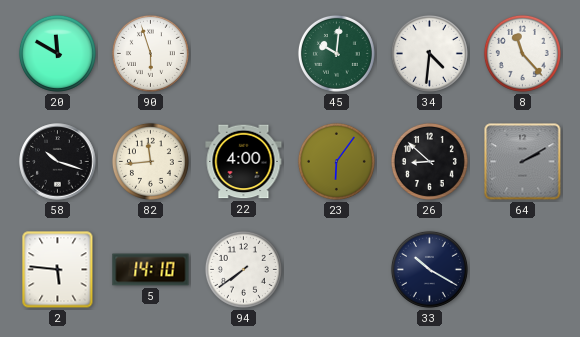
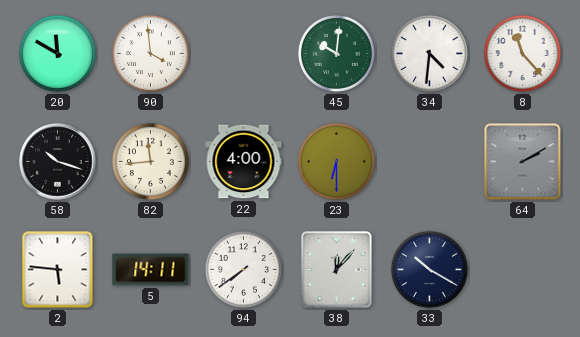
90: 5:57 -> 3:59 (150, 53)
23: 6:06 -> 6:30 (336, 161)
26: 8:52 -> none (429, 161)
5: 14:10 -> 14:11 (151, 270)
38: none -> 12:07 (337, 270)
